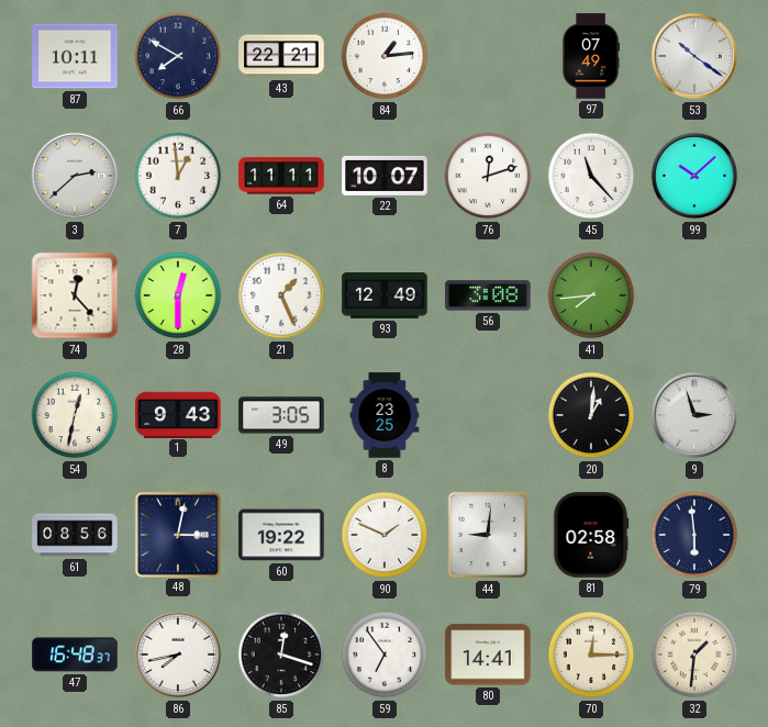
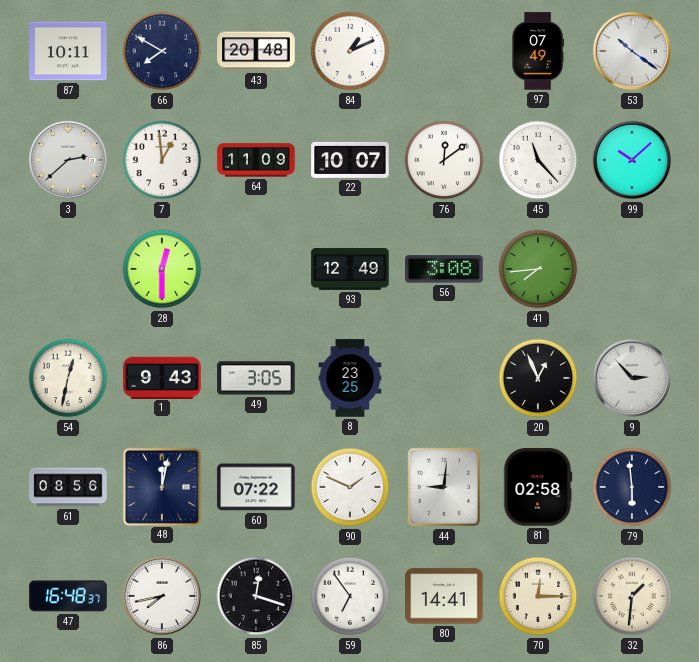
43: 22:21 -> 20:48 (256, 51)
84: 1:14 -> 1:11 (350, 51)
64: 11:11 -> 11:09 (256, 160)
76: 12:12 -> 12:09 (444, 160)
74: 12:23 -> none (75, 295)
21: 1:26 -> none (281, 295)
20: 1:01 -> 12:56 (538, 378)
9: 2:57 -> 2:53 (632, 378)
48: 3:02 -> 12:02 (161, 486)
60: 19:22 -> 07:22 (256, 487)
